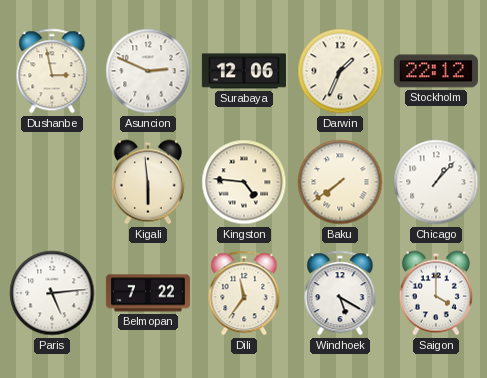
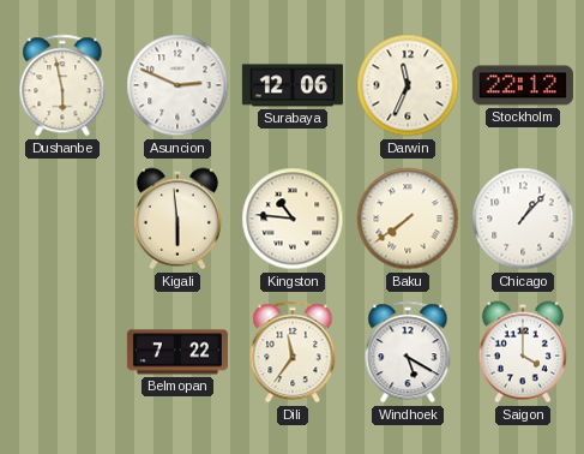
Dushanbe: 2:58 -> 5:58 (62, 85)
Darwin: 1:34 -> 11:34 (408, 85)
Kingston: 4:46 -> 10:46 (293, 219)
Paris: 5:14 -> none (52, 293)
